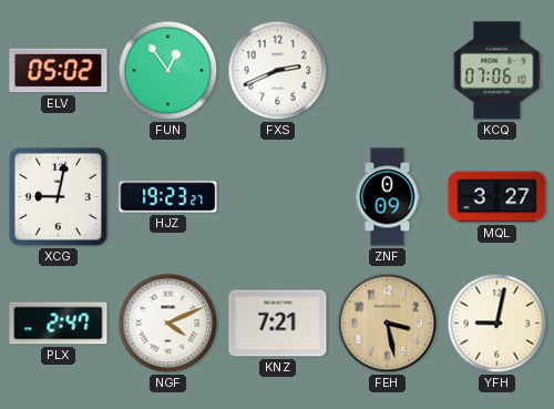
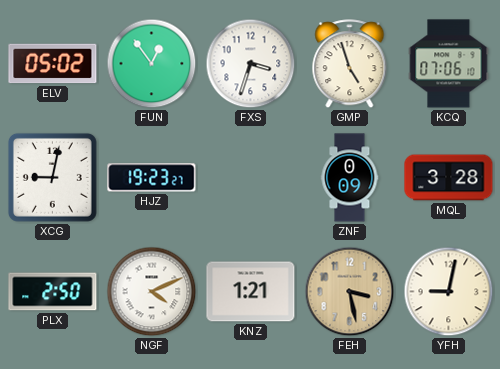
FXS: 2:41 -> 3:33 (251, 64)
GMP: none -> 4:57 (350, 64)
MQL: 3:27 -> 3:28 (449, 178)
PLX: 2:47 -> 2:50 (53, 292)
KNZ: 7:21 -> 1:21 (251, 292)
